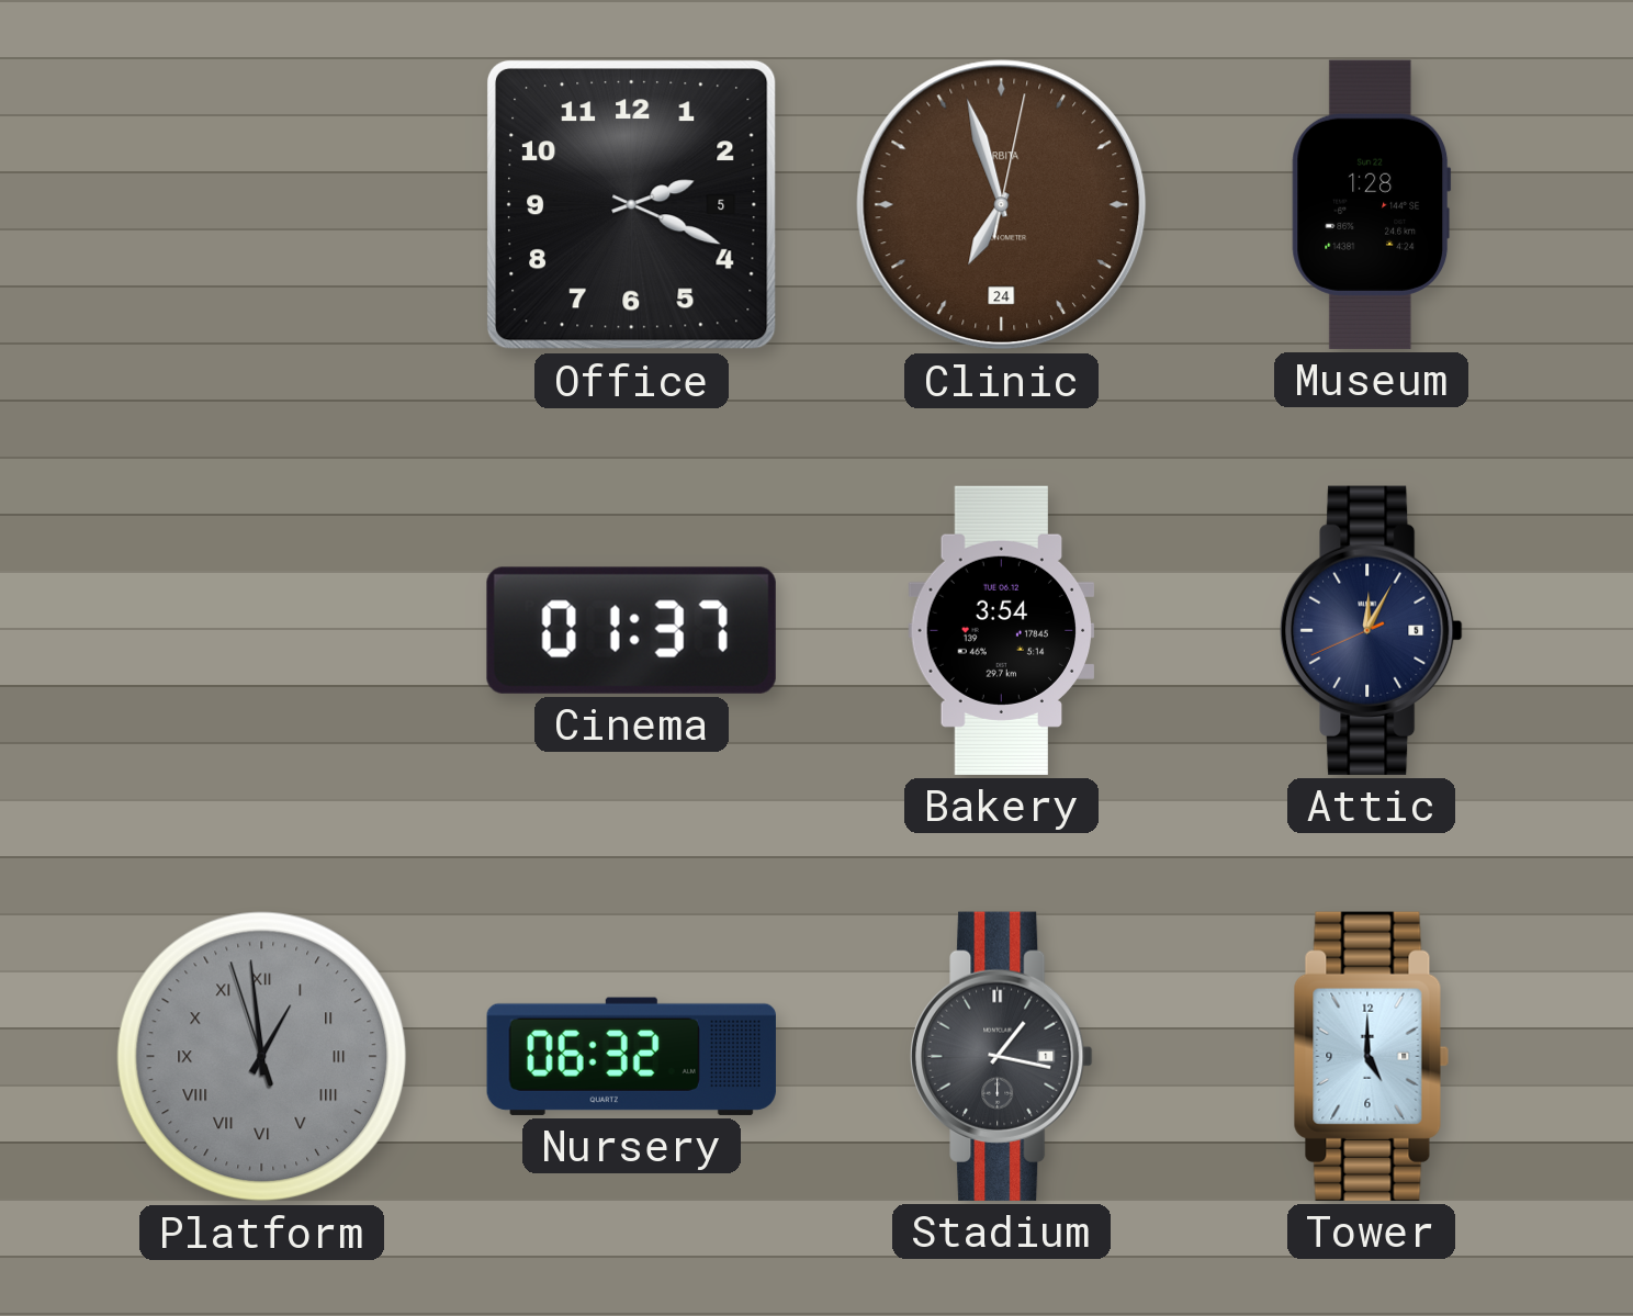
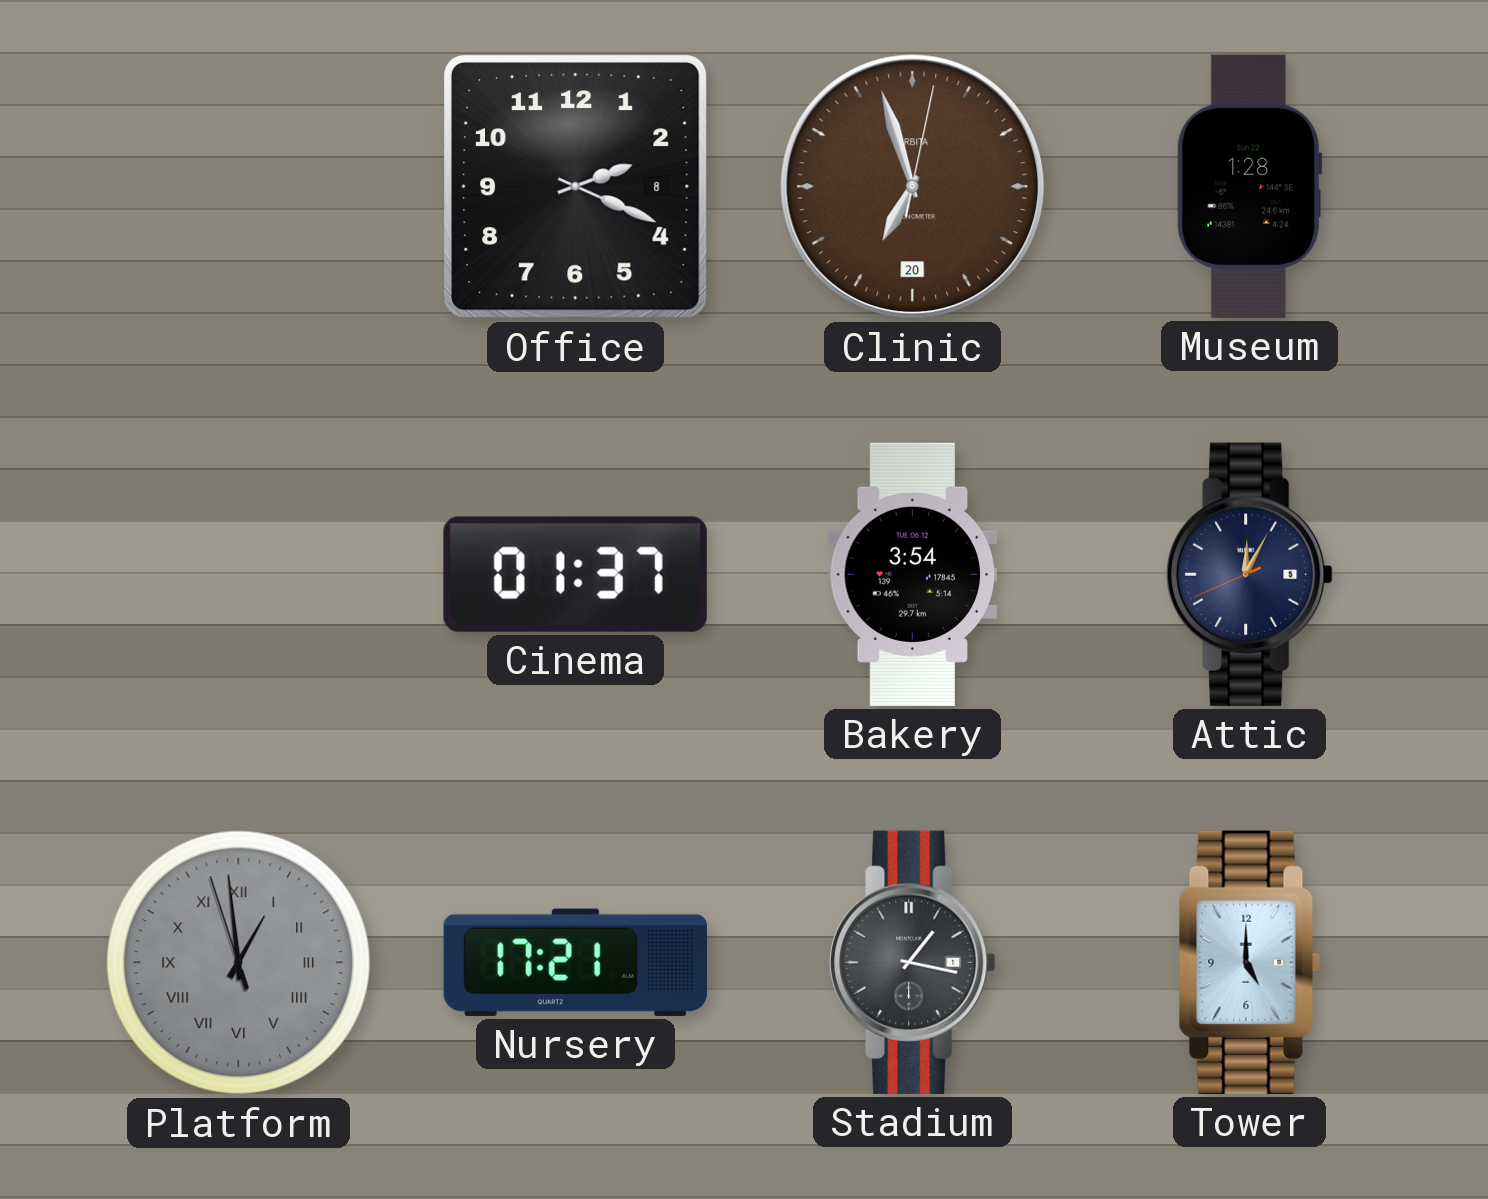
Office date: 5 -> 8 (575, 186)
Clinic date: 24 -> 20 (913, 187)
Nursery: 06:32 -> 17:21 (575, 962)
